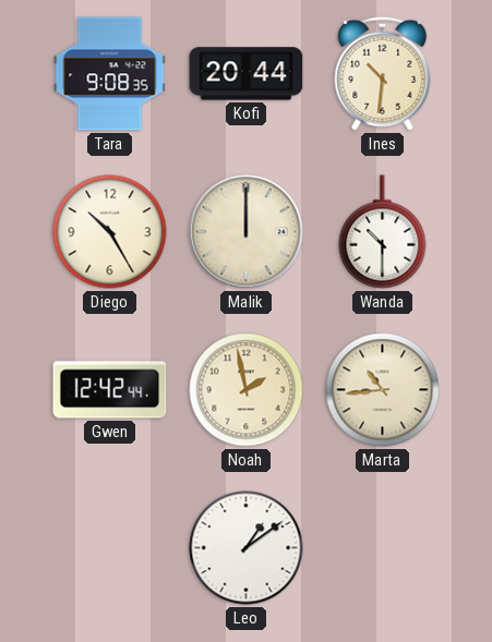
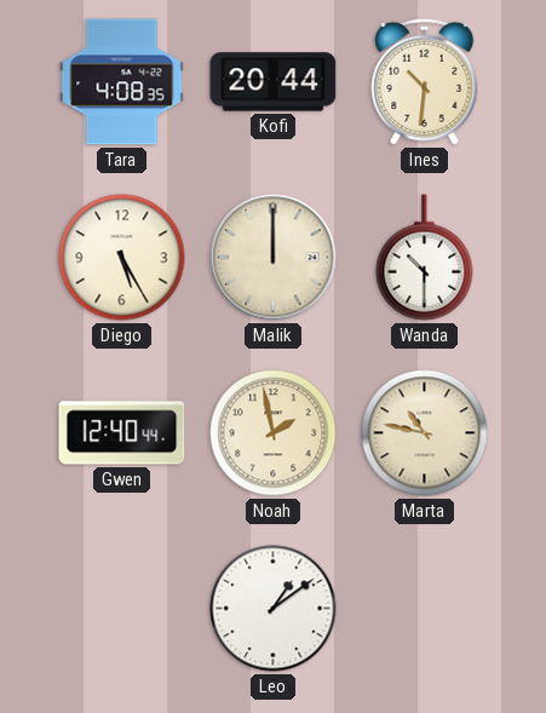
Tara: 9:08 -> 4:08 (122, 82)
Diego: 10:25 -> 5:25 (122, 258)
Gwen: 12:42 -> 12:40 (122, 433)
Marta: 10:44 -> 10:47 (425, 433)
